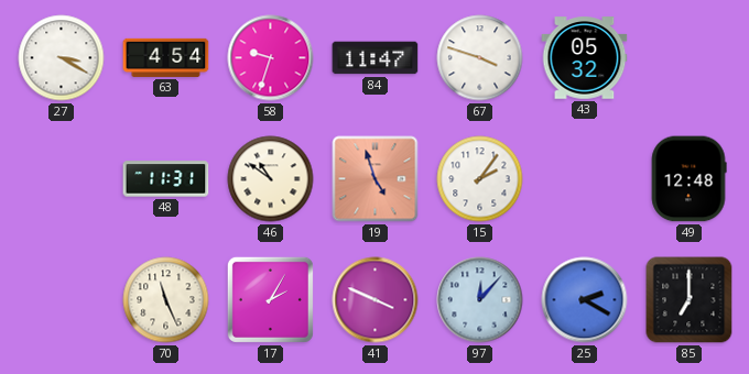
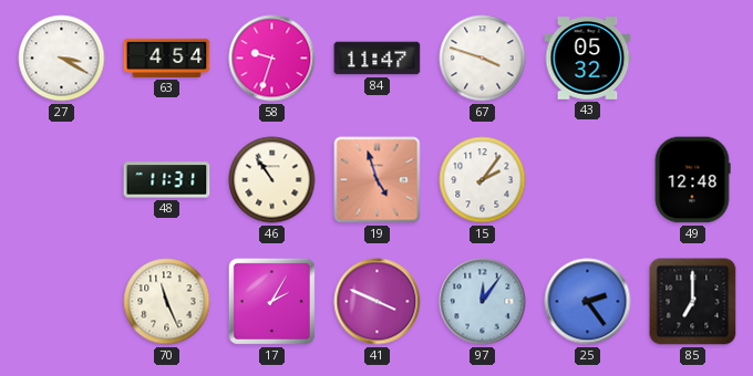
46: 10:51 -> 10:54 (272, 180)
97: 12:07 -> 12:06 (483, 302)
25: 2:20 -> 2:24 (588, 302)
